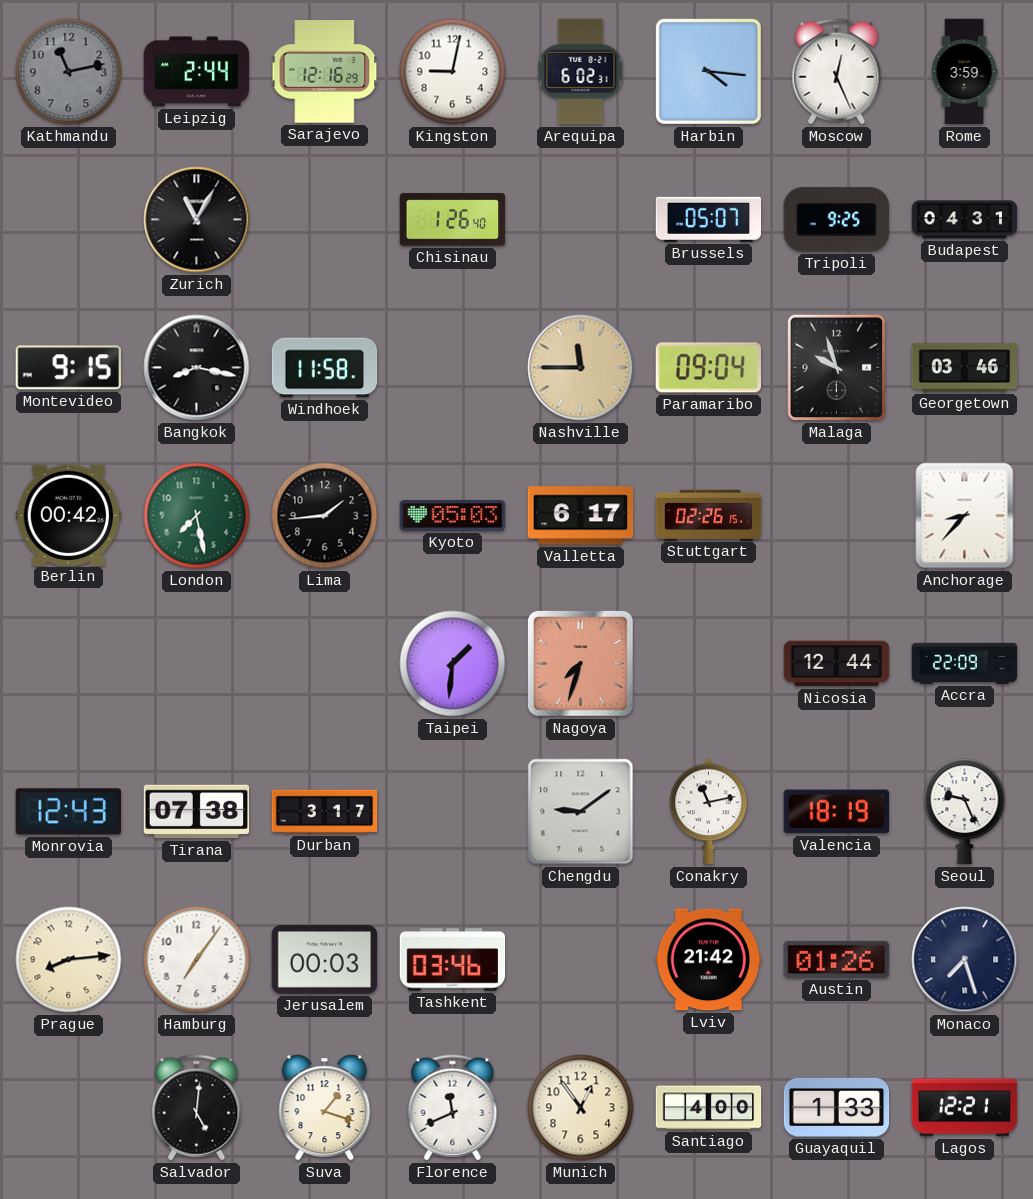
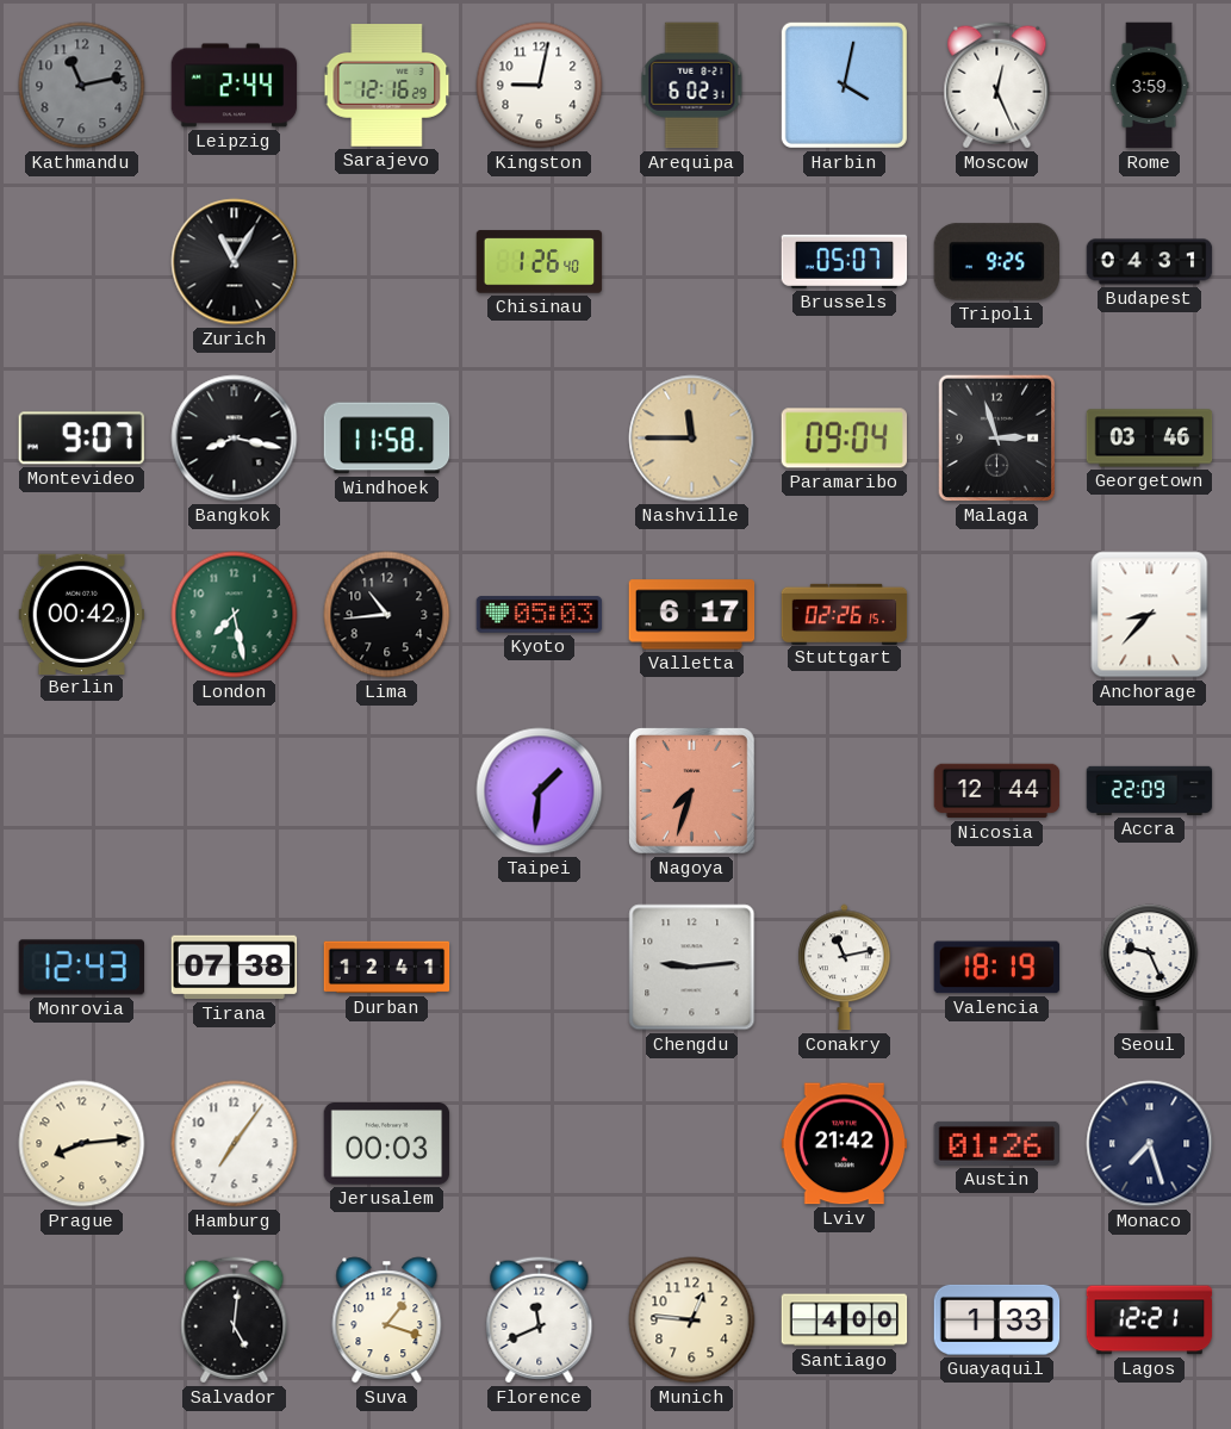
Harbin: 4:16 -> 4:02 (844, 85)
Montevideo: 9:15 -> 9:07 (81, 439)
Malaga: 9:57 -> 2:57 (997, 439)
Lima: 1:44 -> 10:44 (387, 615)
Durban: 3:17 -> 12:41 (387, 968)
Chengdu: 9:09 -> 9:14 (692, 968)
Tashkent: 03:46 -> none (453, 960)
Munich: 12:54 -> 12:46 (692, 1321)
